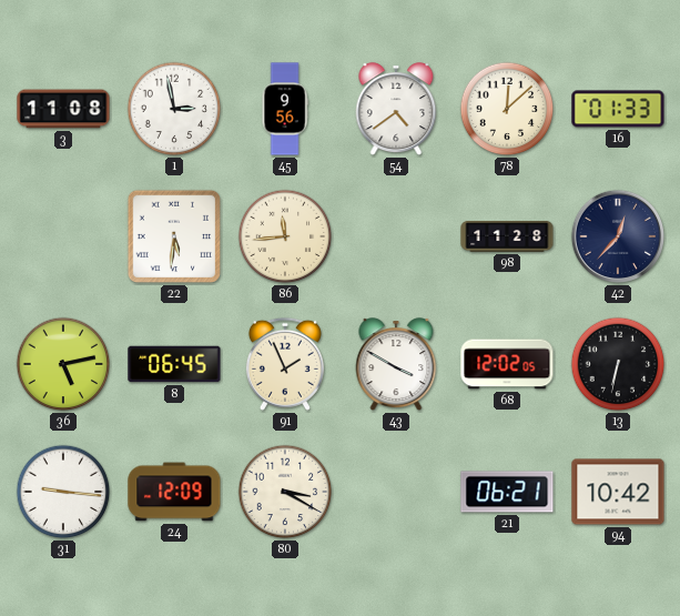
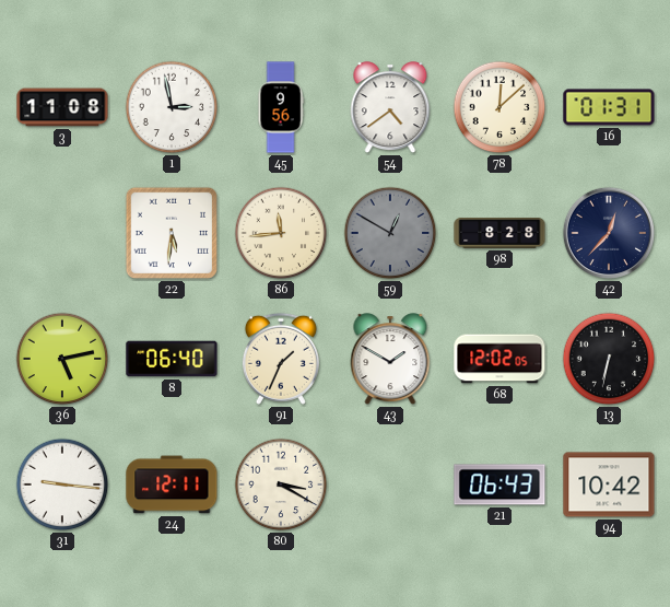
16: 01:33 -> 01:31 (609, 107)
59: none -> 12:50 (390, 233)
98: 11:28 -> 8:28 (499, 234)
8: 06:45 -> 06:40 (172, 359)
91: 1:56 -> 1:34 (281, 359)
43: 3:50 -> 1:50 (390, 360)
24: 12:09 -> 12:11 (172, 485)
21: 06:21 -> 06:43 (499, 485)
